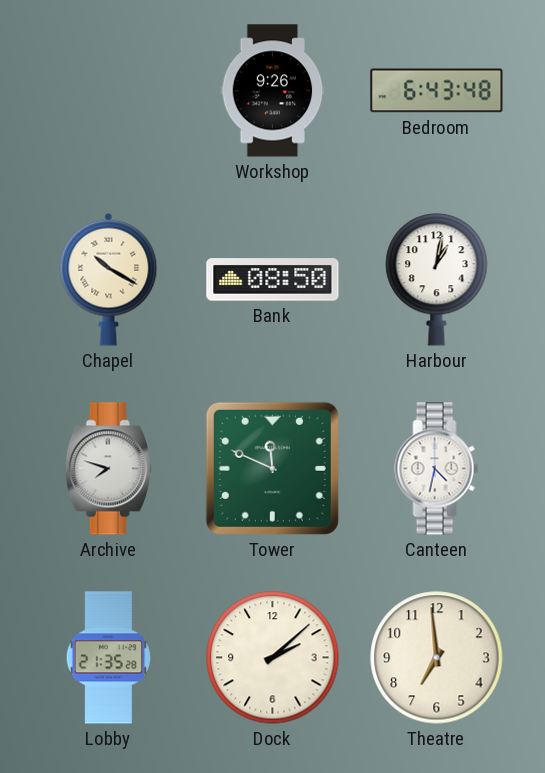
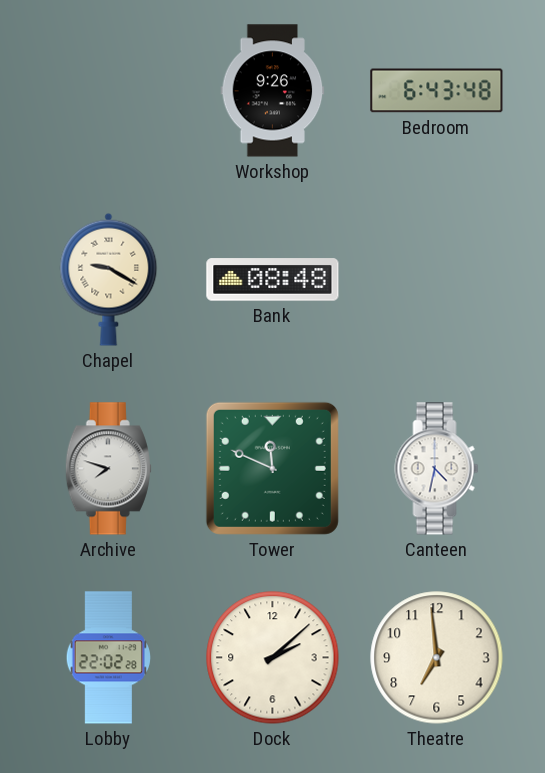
Chapel: 10:20 -> 9:20 (109, 279)
Bank: 08:50 -> 08:48 (273, 280)
Harbour: 1:02 -> none (437, 280)
Lobby: 21:35 -> 22:02 (108, 658)
